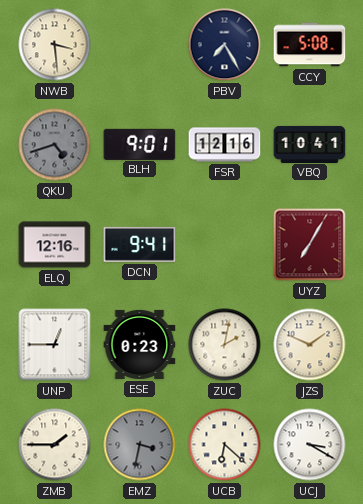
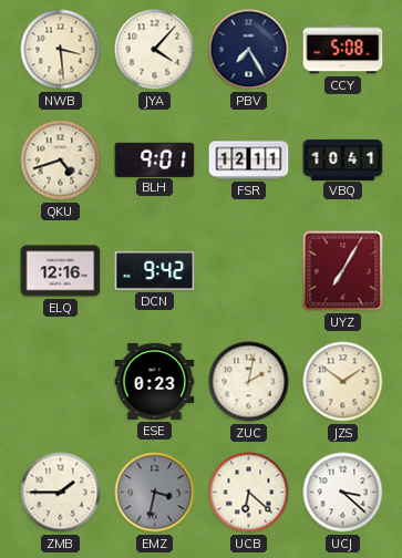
JYA: none -> 4:07 (155, 50)
QKU dial: grey -> cream (61, 161)
FSR: 12:16 -> 12:11 (249, 161)
DCN: 9:41 -> 9:42 (155, 270)
UNP: 12:45 -> none (55, 345)
JZS: 1:49 -> 1:51 (343, 382)
UCJ: 3:20 -> 3:22 (343, 493)
